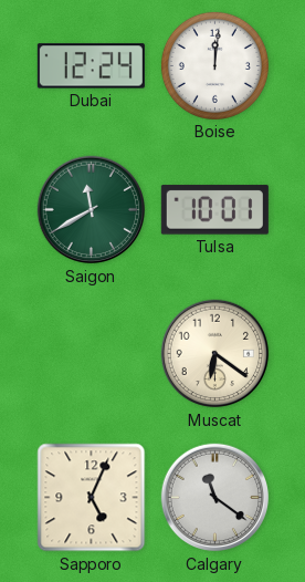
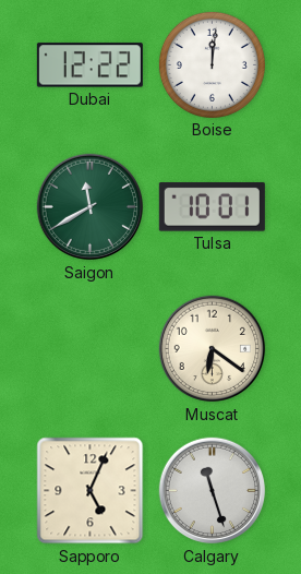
Dubai: 12:24 -> 12:22 (89, 65)
Calgary: 11:21 -> 11:27 (213, 491)
